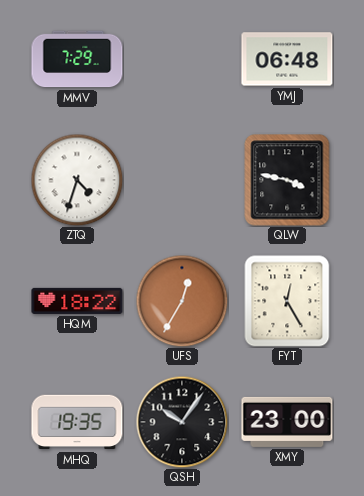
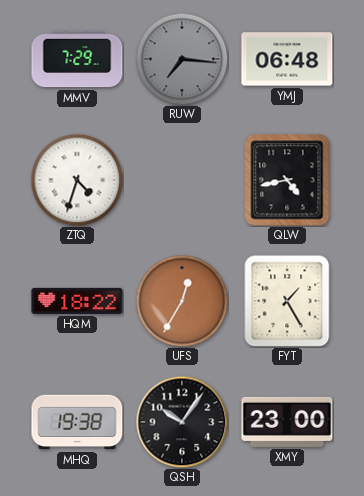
RUW: none -> 7:16 (182, 59)
QLW: 3:47 -> 4:43 (287, 180)
FYT: 12:25 -> 1:25 (287, 301)
MHQ: 19:35 -> 19:38 (77, 422)
